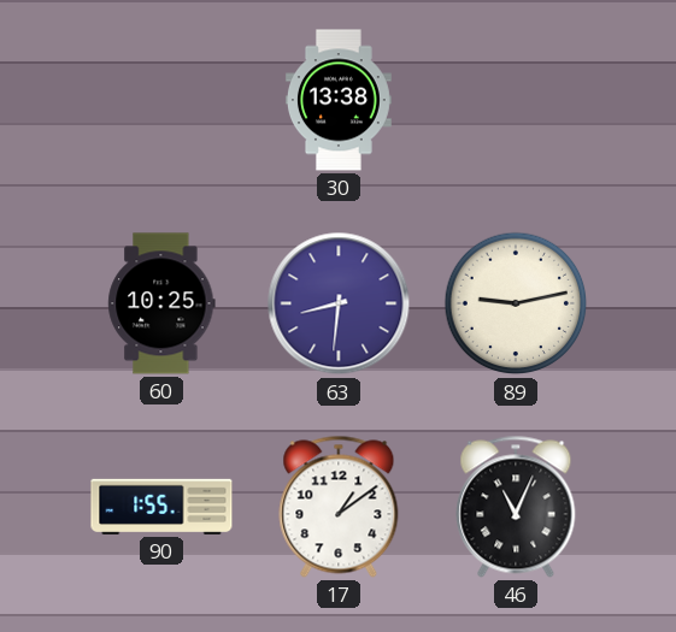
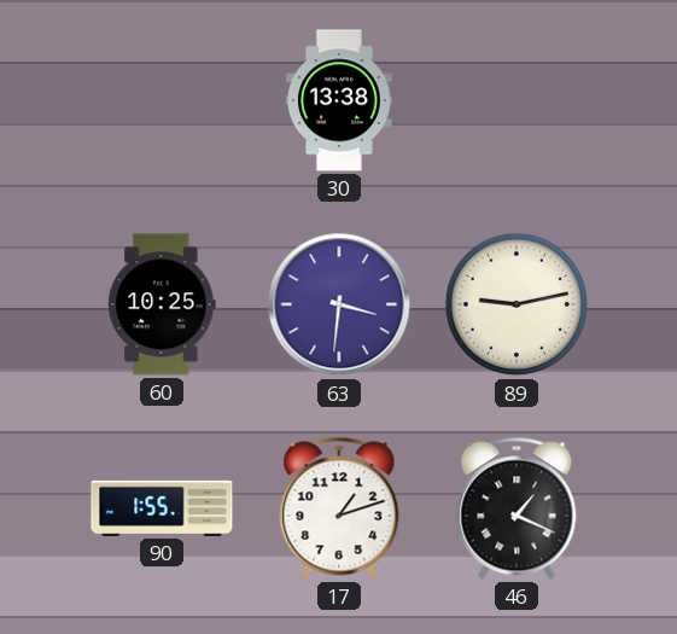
63: 8:31 -> 3:31 (339, 304)
17: 1:09 -> 1:12 (339, 508)
46: 11:04 -> 1:19 (516, 508)
